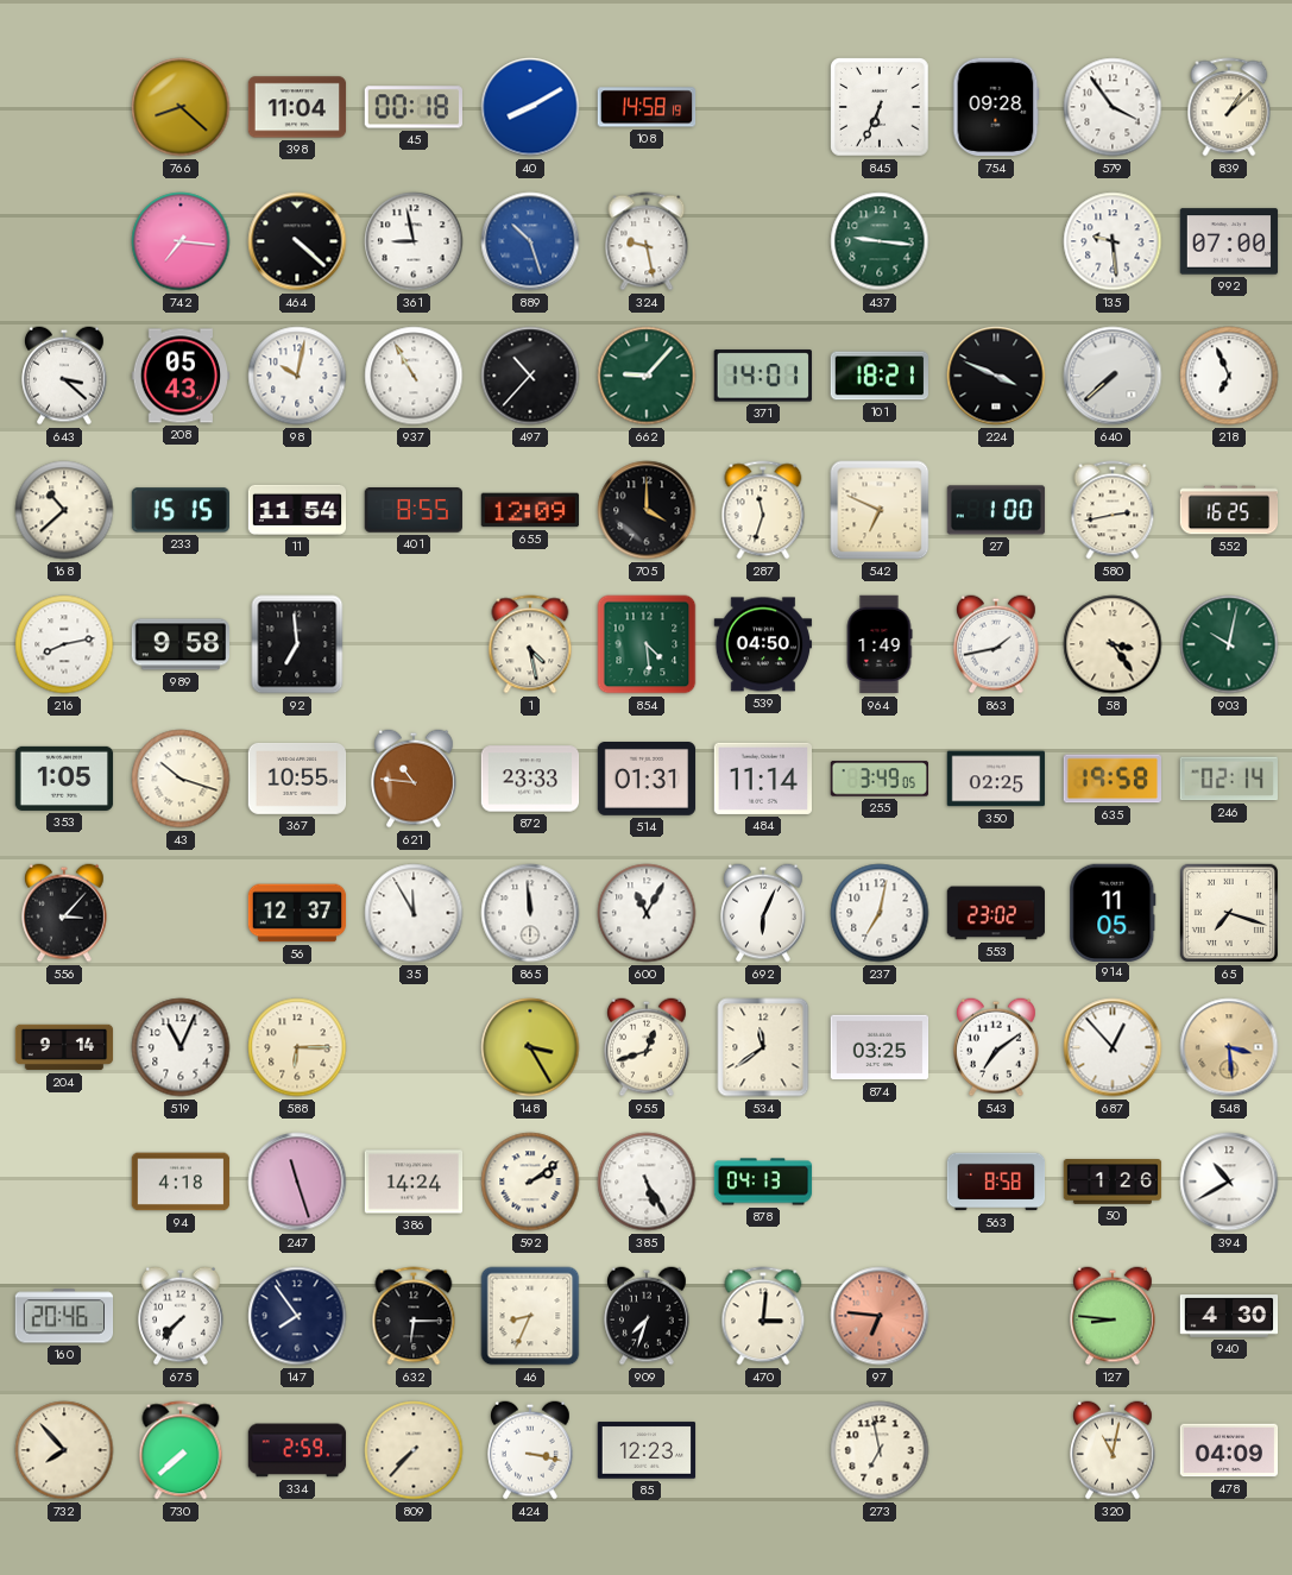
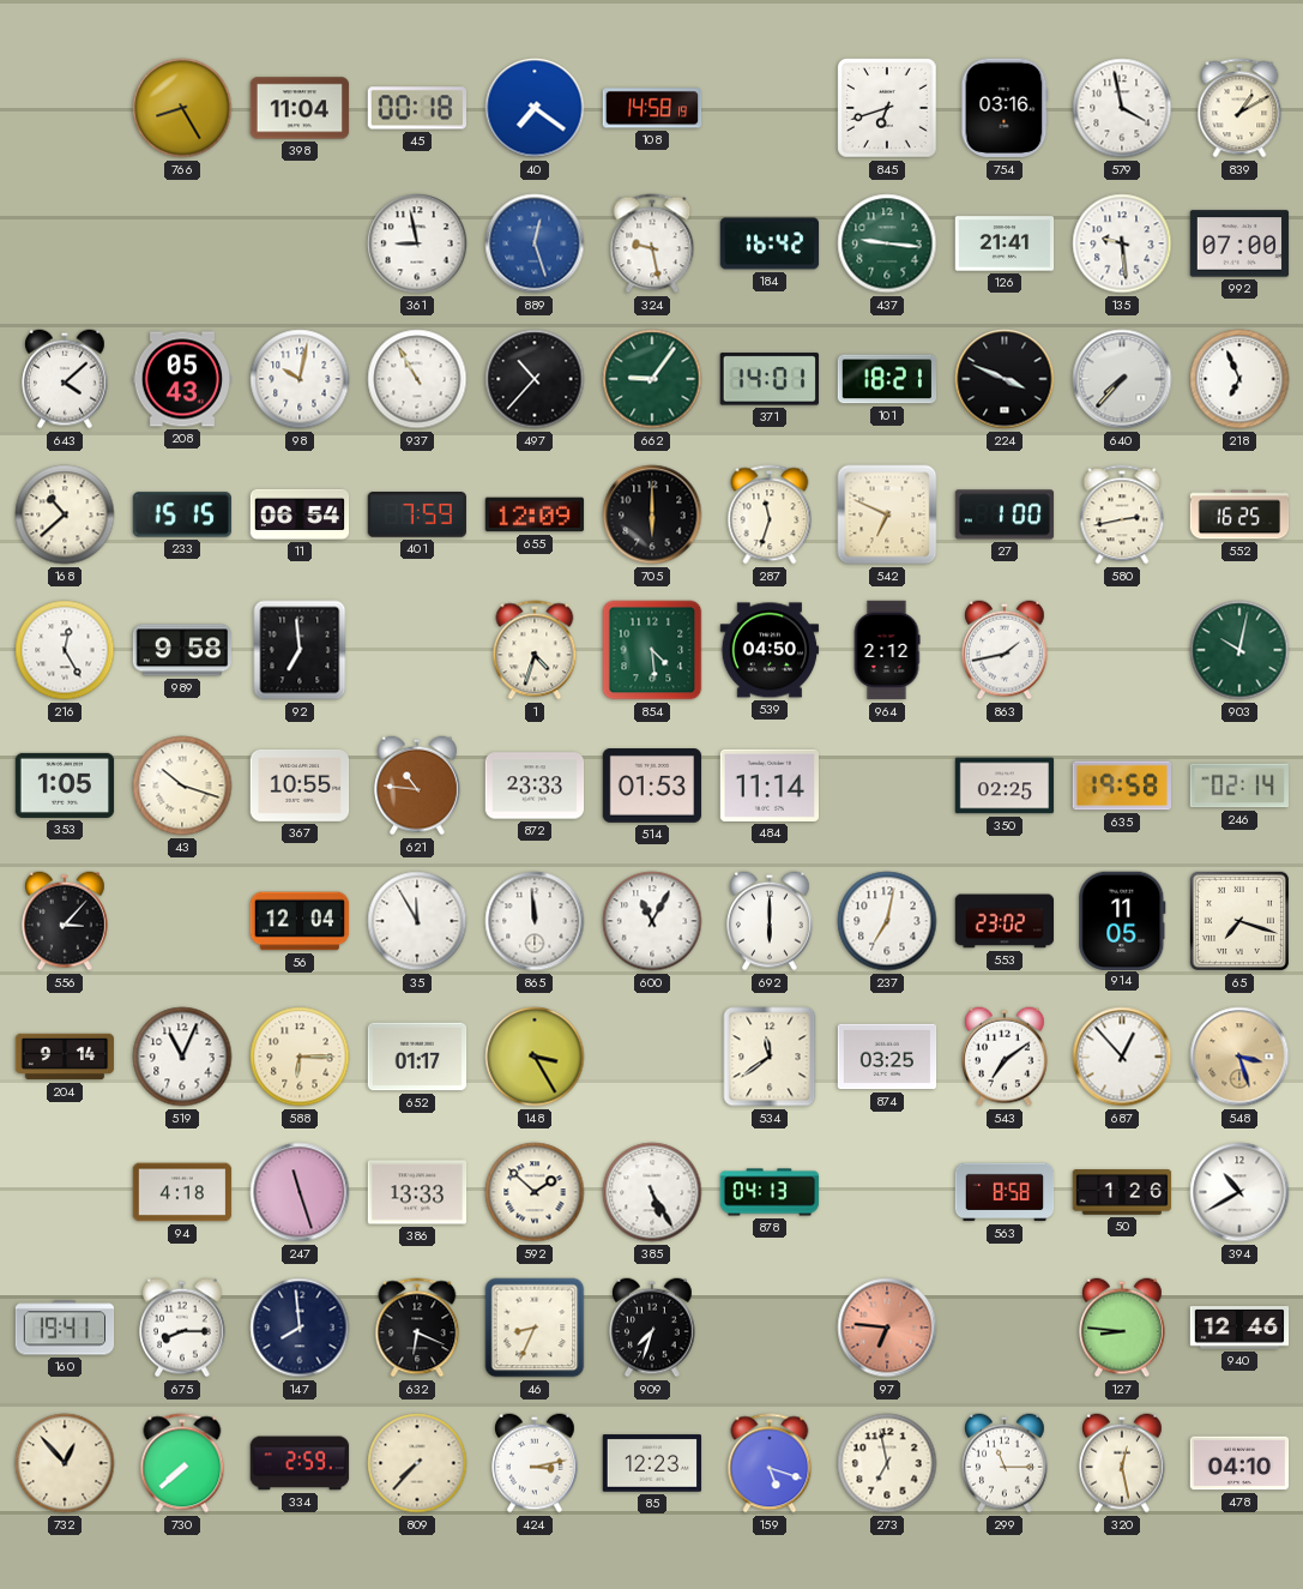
766: 8:22 -> 8:25 (182, 108)
40: 8:10 -> 7:21 (535, 108)
845: 6:34 -> 6:42 (887, 108)
754: 09:28 -> 03:16 (1005, 108)
579: 3:54 -> 3:58 (1122, 108)
839: 1:08 -> 1:10 (1239, 108)
742: 7:16 -> none (181, 241)
464: 4:22 -> none (297, 241)
889: 10:27 -> 12:27 (535, 243)
184: none -> 16:42 (770, 243)
126: none -> 21:41 (1005, 243)
643: 3:22 -> 4:08 (66, 379)
662: 9:07 -> 9:06 (652, 379)
640: 7:38 -> 7:37 (1122, 379)
11: 11:54 -> 06:54 (300, 514)
401: 8:55 -> 7:59 (417, 516)
705: 4:00 -> 6:00 (652, 514)
216: 8:13 -> 12:25 (65, 650)
1: 4:28 -> 4:33 (535, 650)
964: 1:49 -> 2:12 (887, 650)
58: 3:24 -> none (1113, 644)
514: 01:31 -> 01:53 (652, 787)
255: 3:49 -> none (878, 779)
56: 12:37 -> 12:04 (300, 921)
692: 6:04 -> 6:00 (771, 921)
652: none -> 01:17 (417, 1057)
955: 12:42 -> none (648, 1047)
548: 3:29 -> 3:27 (1239, 1057)
386: 14:24 -> 13:33 (417, 1192)
592: 2:09 -> 1:52 (535, 1192)
160: 20:46 -> 19:41 (65, 1328)
675: 7:37 -> 8:15 (183, 1328)
147: 7:54 -> 7:59 (300, 1328)
632: 6:15 -> 6:19 (417, 1328)
470: 3:01 -> none (763, 1316)
940: 4:30 -> 12:46 (1239, 1328)
732: 7:53 -> 12:53 (65, 1463)
424: 3:17 -> 3:13 (536, 1463)
159: none -> 5:18 (770, 1463)
299: none -> 11:15 (1006, 1463)
320: 11:02 -> 12:28 (1123, 1463)
478: 04:09 -> 04:10 (1239, 1463)
